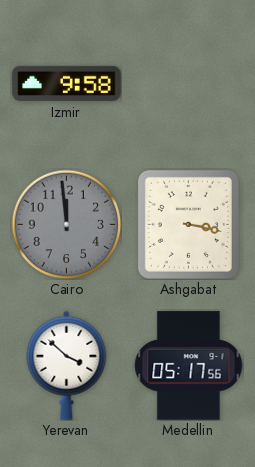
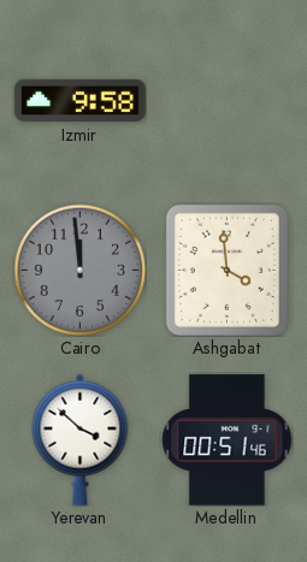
Ashgabat: 3:17 -> 3:59 (226, 270)
Medellin: 05:17 -> 00:51 (228, 440)
